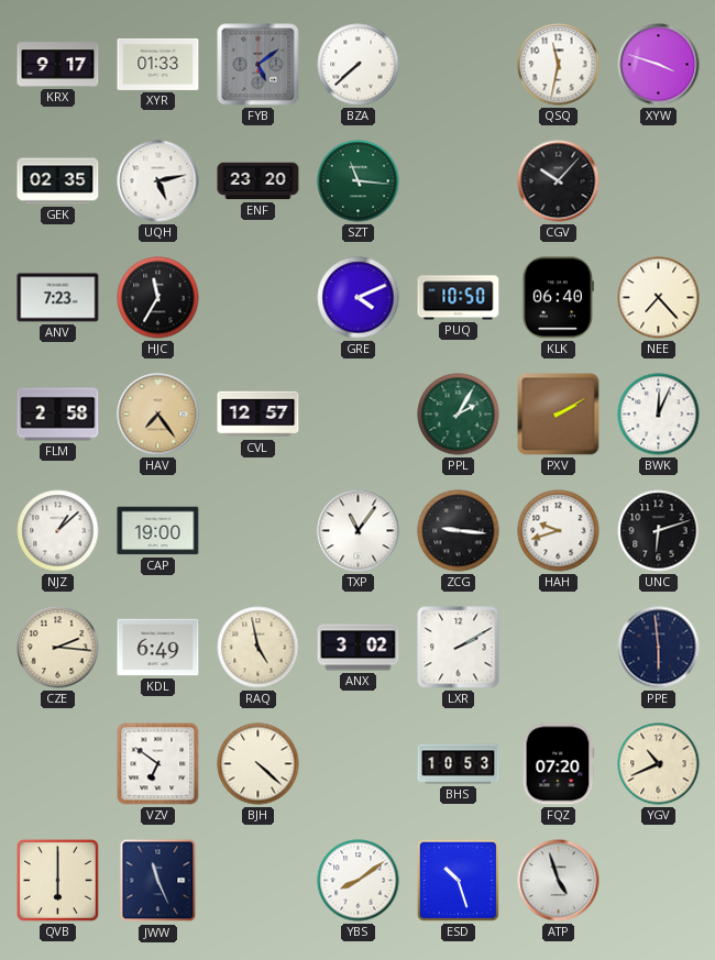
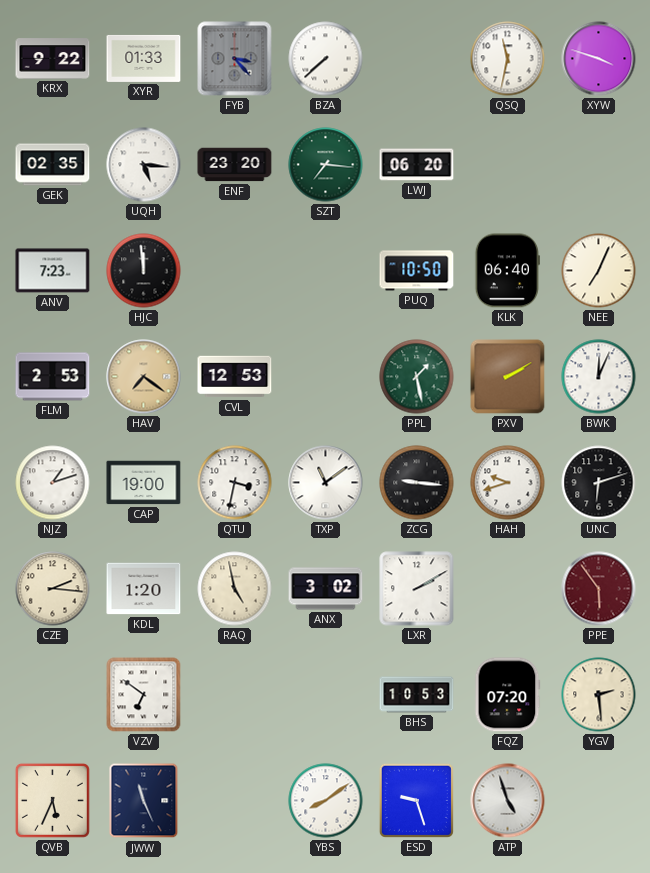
KRX: 9:17 -> 9:22 (53, 59)
FYB: 5:09 -> 3:23 (235, 59)
UQH: 5:13 -> 5:16 (144, 165)
SZT: 11:16 -> 7:16 (326, 165)
LWJ: none -> 06:20 (417, 165)
CGV: 10:07 -> none (559, 181)
HJC: 11:35 -> 11:59 (144, 271)
GRE: 4:11 -> none (359, 298)
NEE: 7:23 -> 7:04 (599, 271)
FLM: 2:58 -> 2:53 (53, 377)
HAV: 7:24 -> 7:21 (144, 377)
CVL: 12:57 -> 12:53 (235, 377)
PPL: 2:05 -> 1:28 (417, 377)
NJZ: 1:08 -> 1:12 (53, 483)
QTU: none -> 3:32 (235, 483)
TXP: 11:06 -> 11:09 (326, 483)
KDL: 6:49 -> 1:20 (144, 589)
PPE: 5:59 -> 5:54 (599, 589)
PPE dial: navy -> burgundy (599, 589)
BJH: 4:22 -> none (258, 764)
YGV: 10:41 -> 2:29 (599, 695)
QVB: 6:00 -> 5:34 (52, 800)
ESD: 10:27 -> 9:27 (416, 800)
